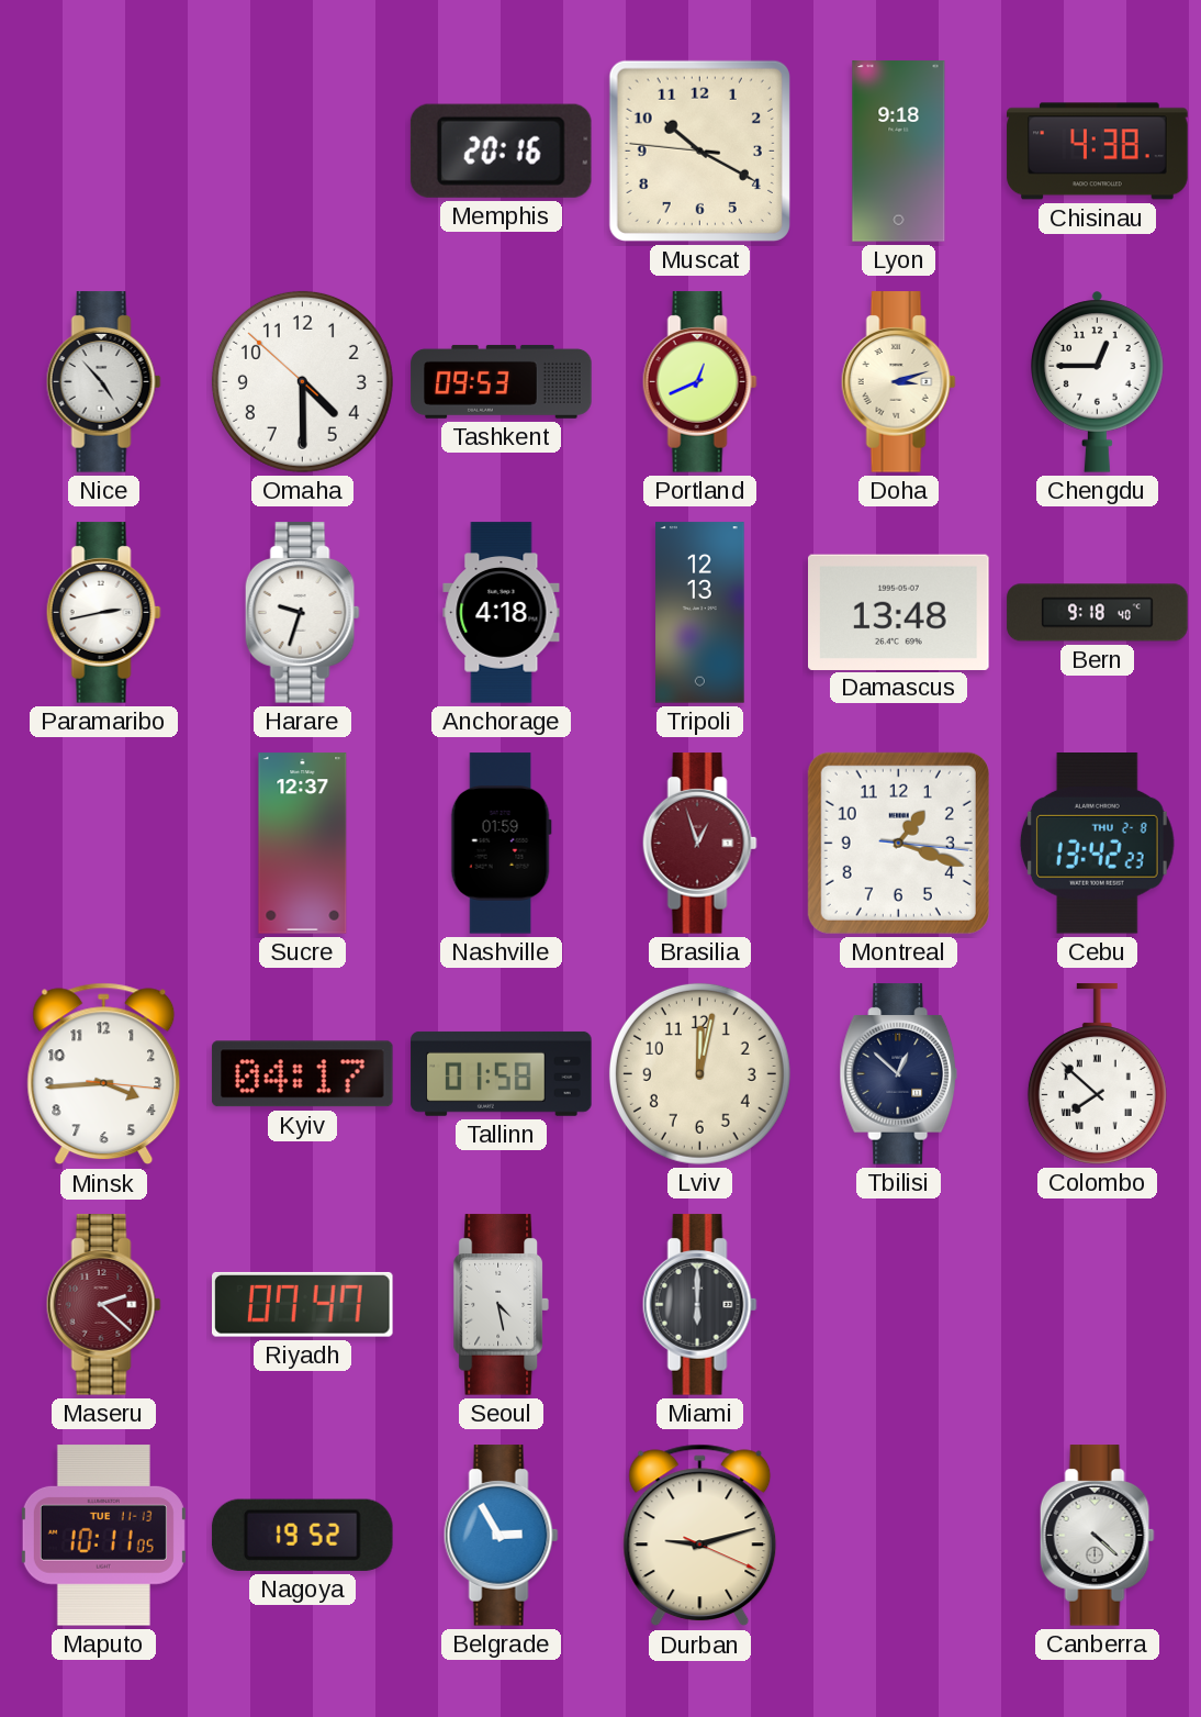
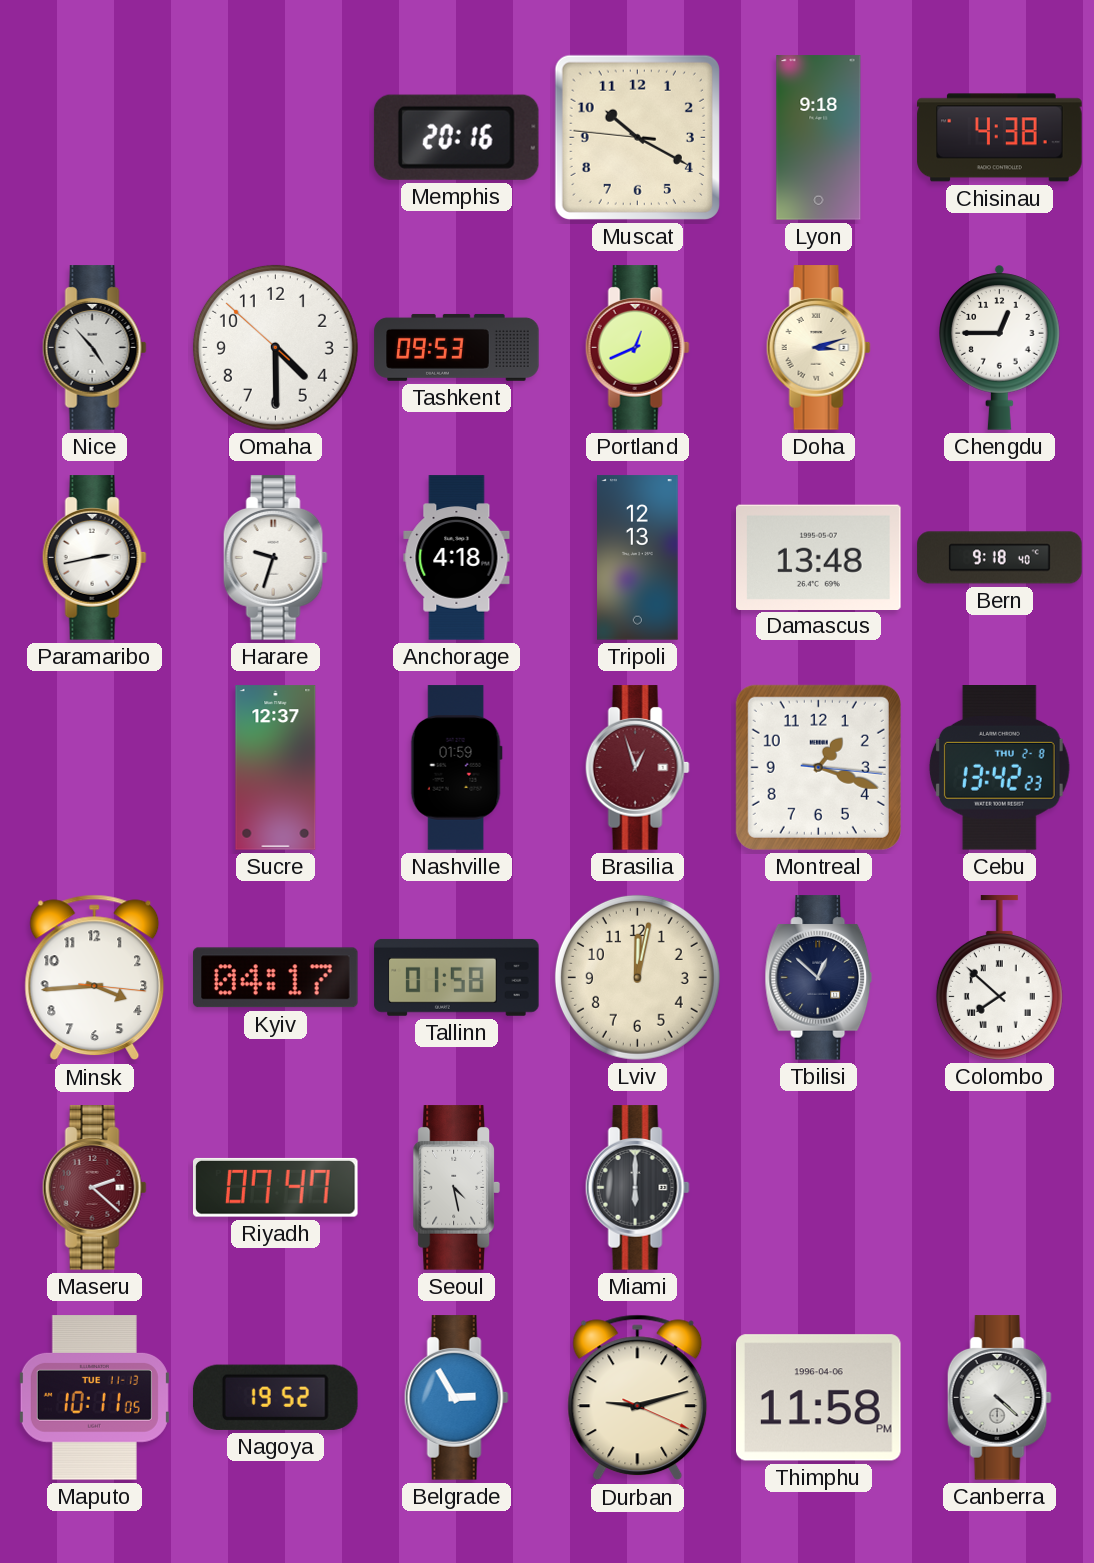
Thimphu: none -> 11:58 (819, 1398)
